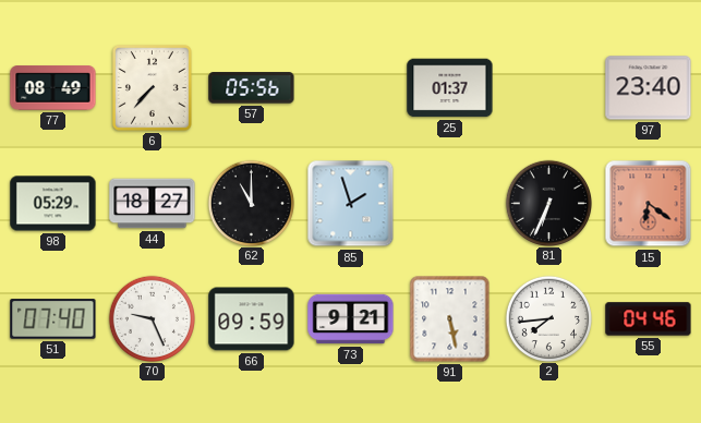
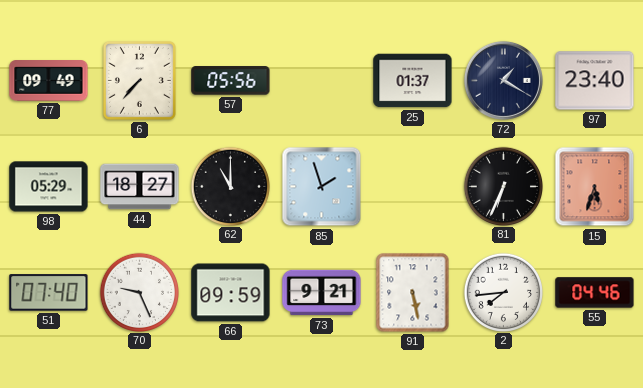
77: 08:49 -> 09:49 (49, 81)
72: none -> 1:20 (503, 80)
15: 6:21 -> 5:33 (595, 187)
